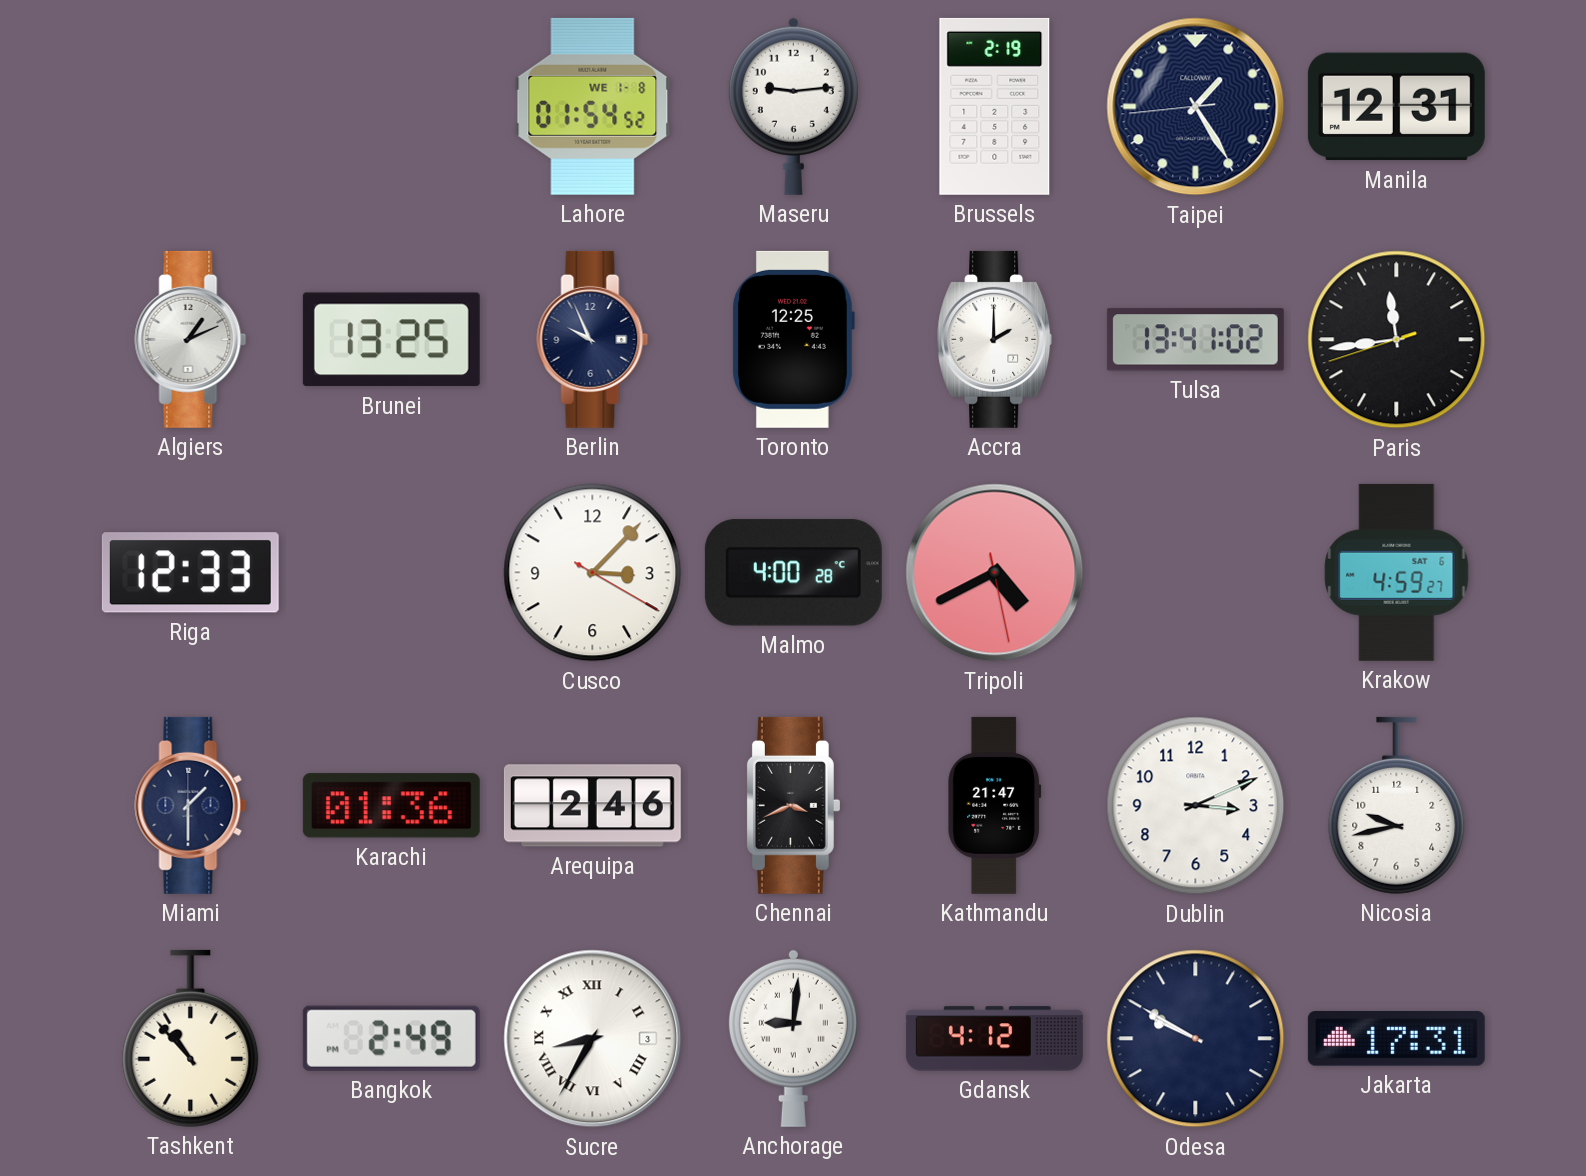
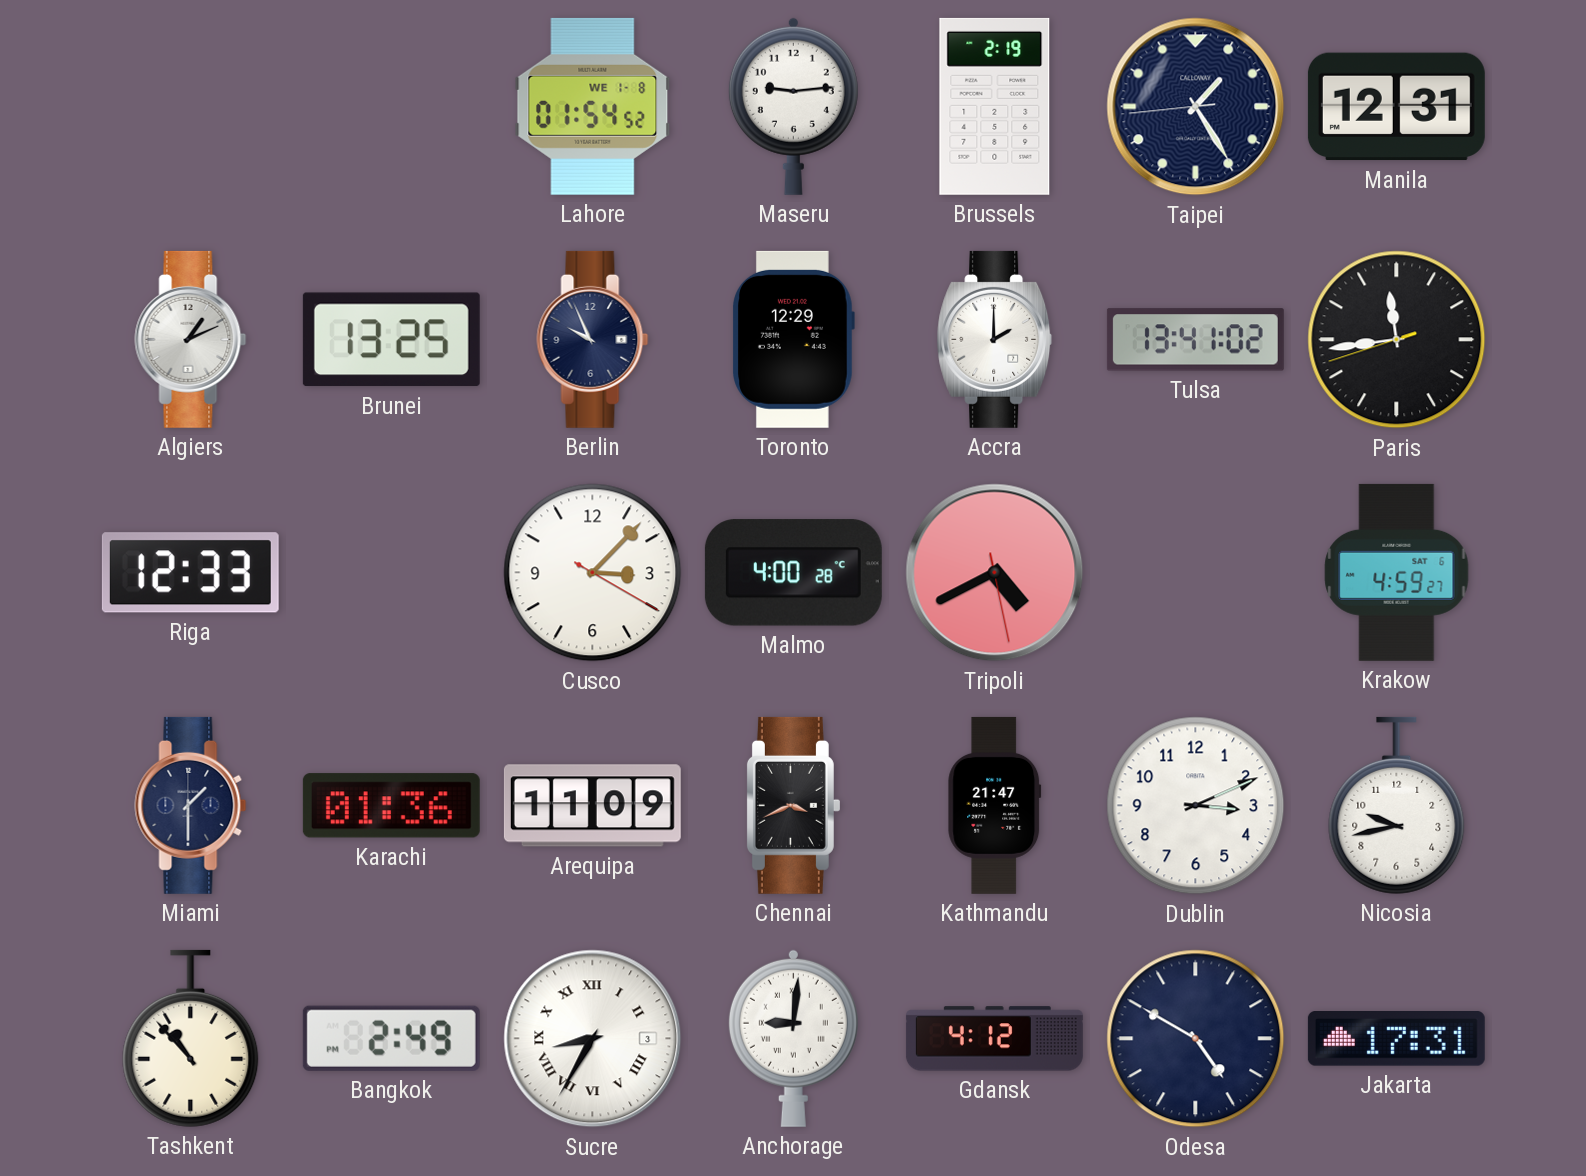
Toronto: 12:25 -> 12:29 (794, 339)
Arequipa: 2:46 -> 11:09 (592, 806)
Odesa: 9:50 -> 4:50 (1196, 1039)
